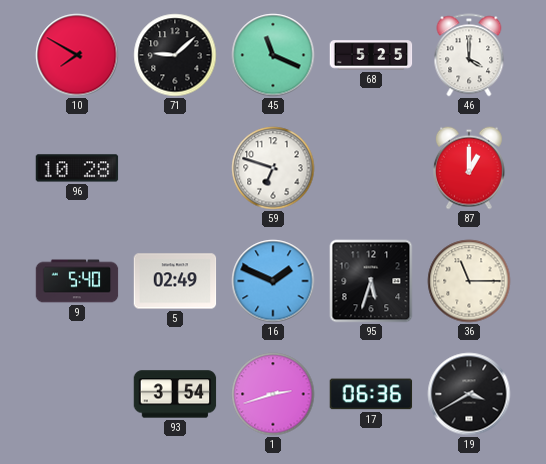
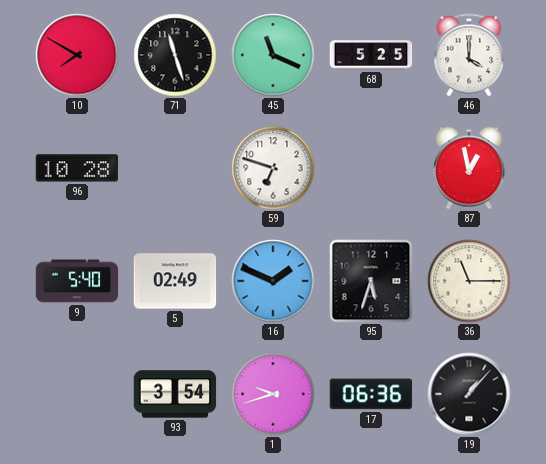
71: 9:08 -> 11:27 (175, 55)
87: 1:00 -> 12:58 (469, 168)
1: 2:42 -> 9:42 (273, 394)
19: 3:40 -> 1:07 (469, 394)
